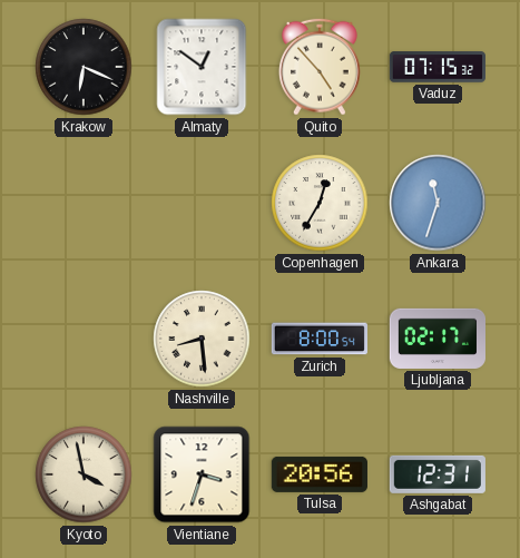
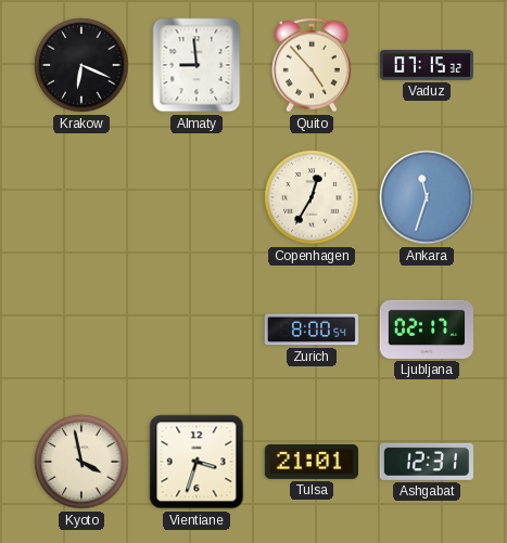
Almaty: 12:51 -> 8:59 (197, 65)
Nashville: 8:29 -> none (202, 339)
Tulsa: 20:56 -> 21:01 (312, 462)
